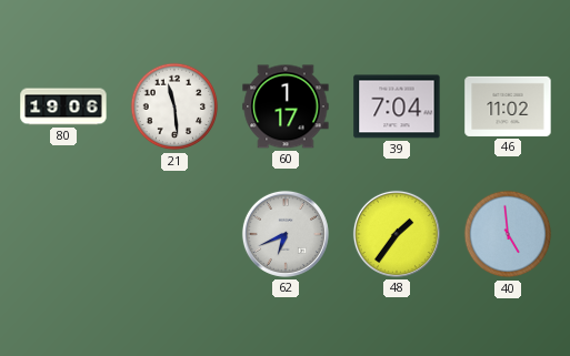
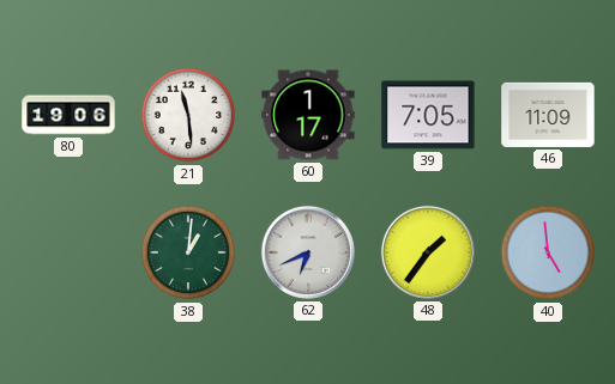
39: 7:04 -> 7:05 (428, 115)
46: 11:02 -> 11:09 (548, 115)
38: none -> 1:01 (188, 252)
